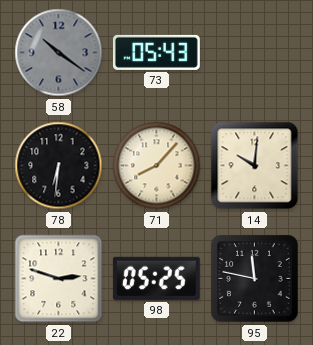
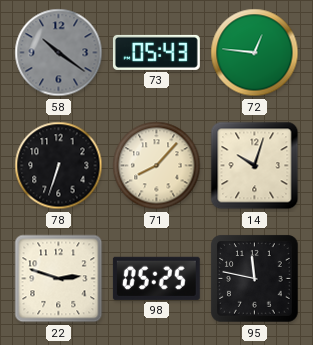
72: none -> 12:46 (255, 53)
78: 6:31 -> 6:33 (59, 166)
14: 10:01 -> 10:03 (255, 166)
